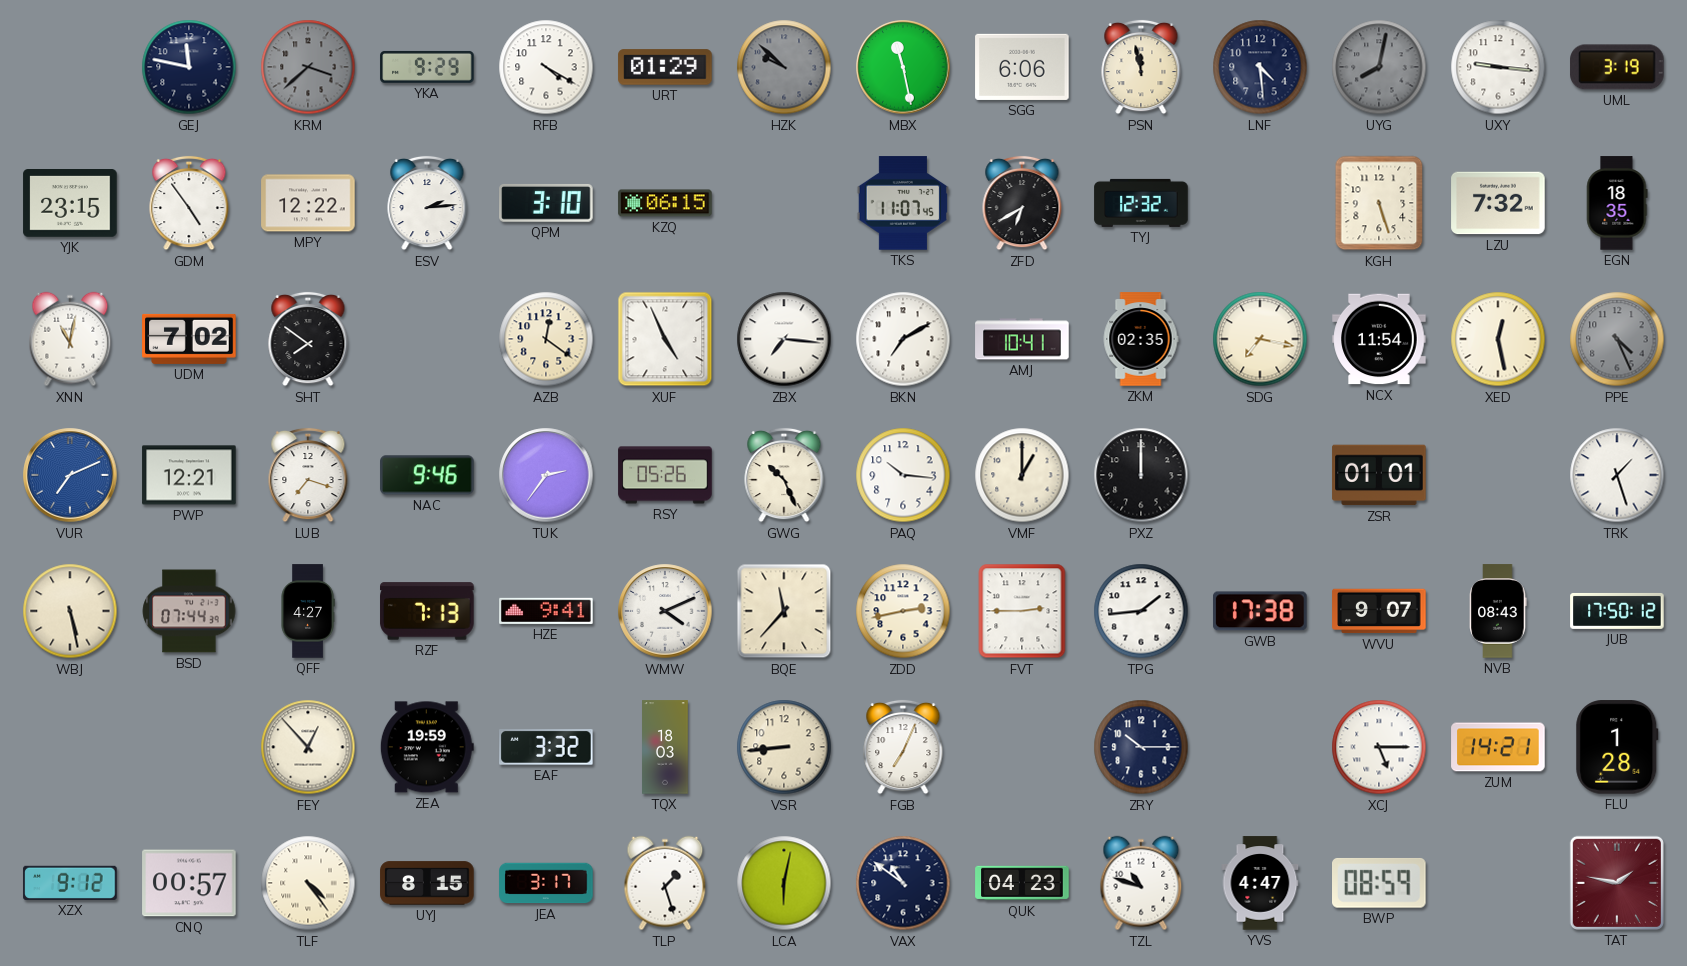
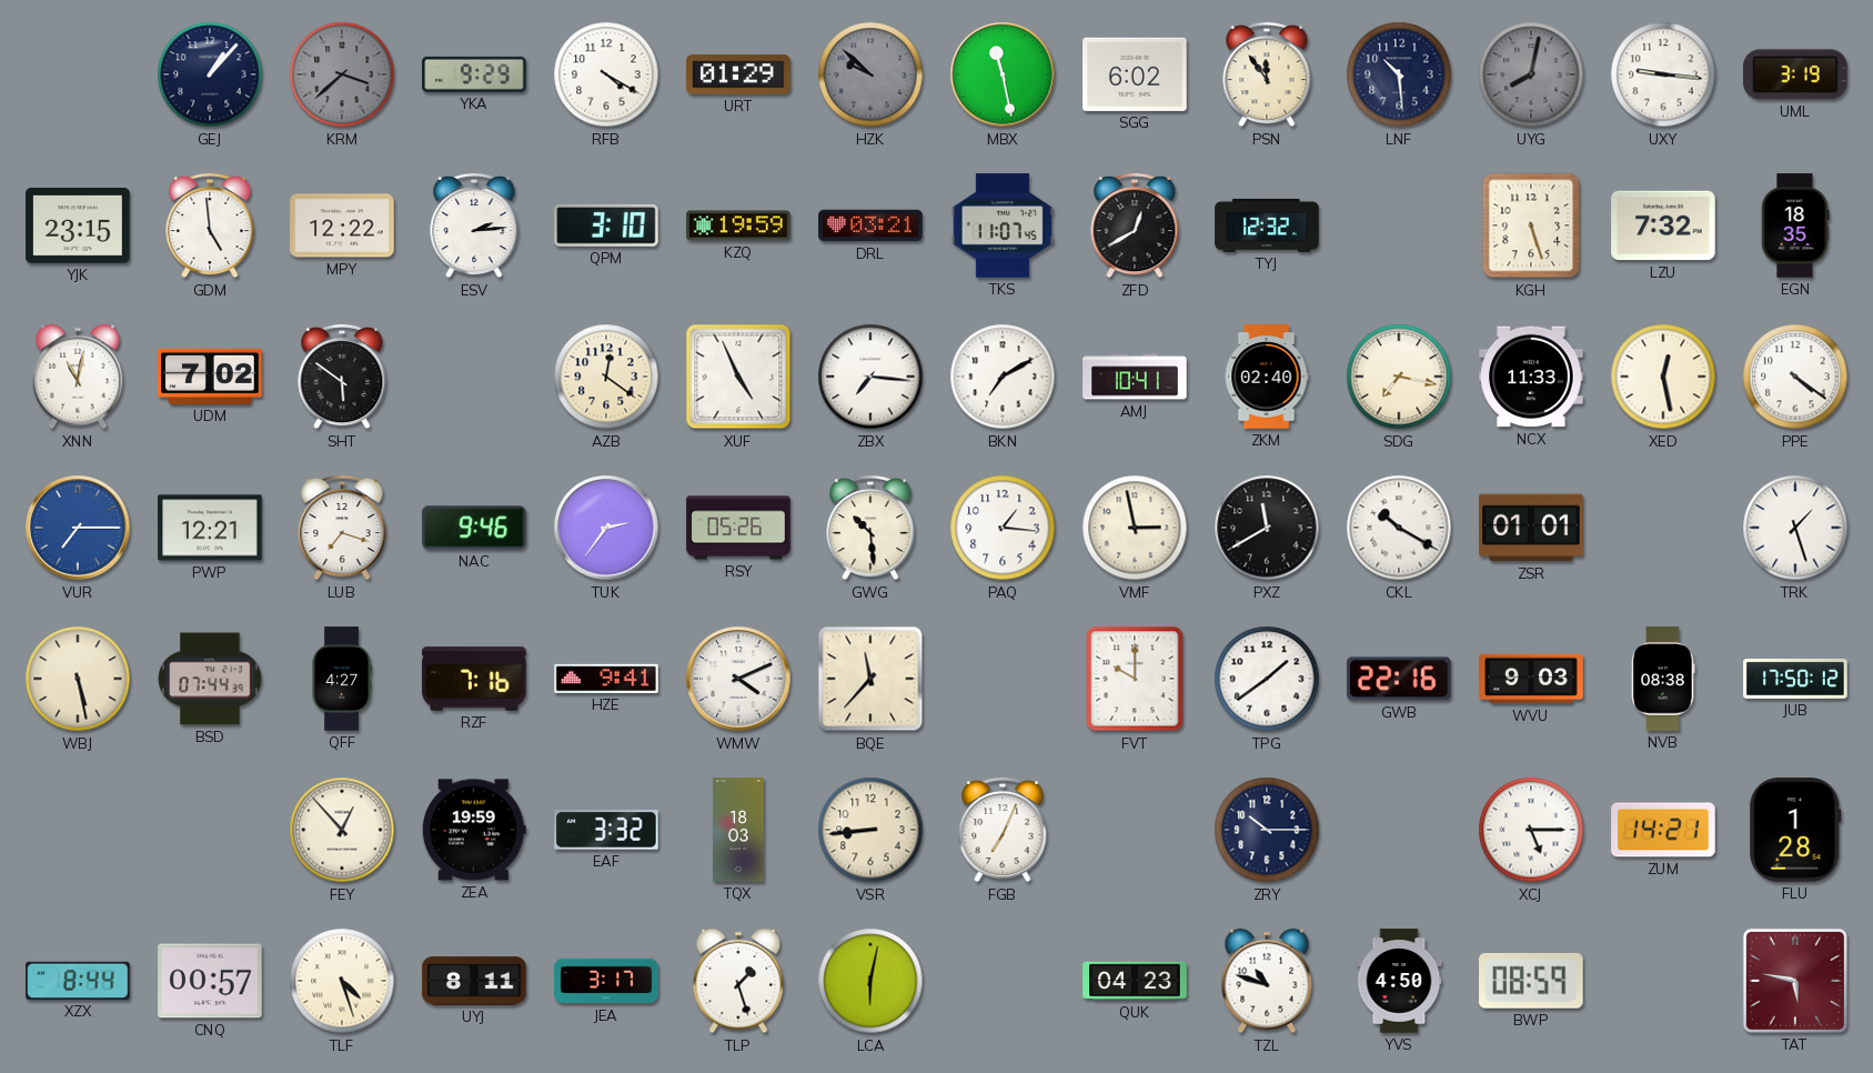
GEJ: 11:47 -> 1:07 (210, 74)
SGG: 6:06 -> 6:02 (1135, 74)
PSN: 11:58 -> 11:54 (1267, 74)
LNF: 4:29 -> 10:29 (1399, 74)
GDM: 4:54 -> 4:59 (210, 225)
KZQ: 06:15 -> 19:59 (738, 225)
DRL: none -> 03:21 (870, 225)
ZFD: 6:40 -> 12:40 (1135, 225)
SHT: 7:51 -> 5:51 (342, 377)
ZKM: 02:35 -> 02:40 (1267, 377)
NCX: 11:54 -> 11:33 (1531, 377)
PPE: 4:26 -> 4:21 (1795, 377)
PPE dial: grey -> white (1795, 377)
VUR: 7:11 -> 7:15 (78, 528)
GWG: 10:26 -> 10:29 (870, 528)
PAQ: 10:16 -> 1:16 (1003, 528)
VMF: 1:00 -> 2:58 (1135, 528)
PXZ: 12:00 -> 11:40 (1267, 528)
CKL: none -> 10:20 (1399, 528)
RZF: 7:13 -> 7:16 (474, 679)
ZDD: 2:43 -> none (903, 611)
FVT: 2:45 -> 10:00 (1135, 679)
TPG: 1:44 -> 1:39 (1267, 679)
GWB: 17:38 -> 22:16 (1400, 679)
WVU: 9:07 -> 9:03 (1531, 679)
NVB: 08:43 -> 08:38 (1663, 679)
XZX: 9:12 -> 8:44 (78, 981)
TLF: 4:24 -> 4:27 (342, 981)
UYJ: 8:15 -> 8:11 (474, 981)
VAX: 10:51 -> none (903, 883)
YVS: 4:47 -> 4:50 (1399, 981)
TAT: 1:47 -> 5:47 (1795, 981)
